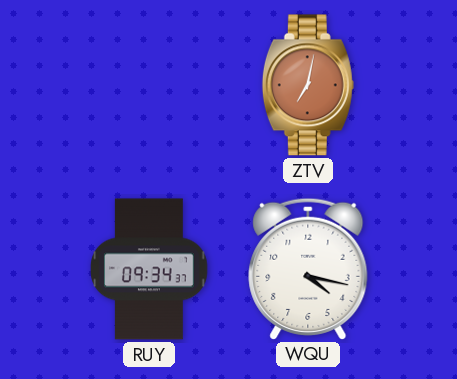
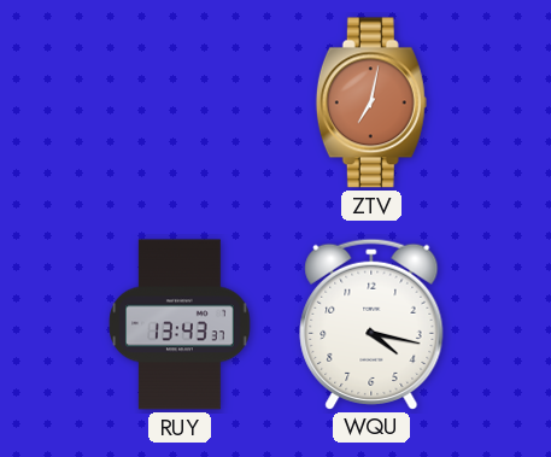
RUY: 09:34 -> 13:43 (180, 324)
